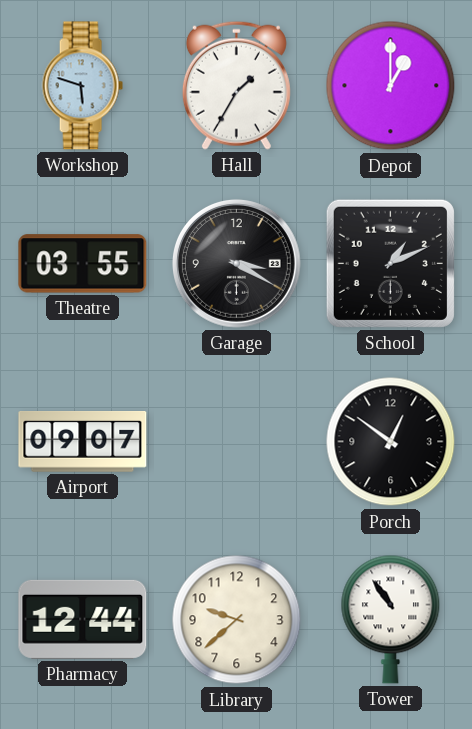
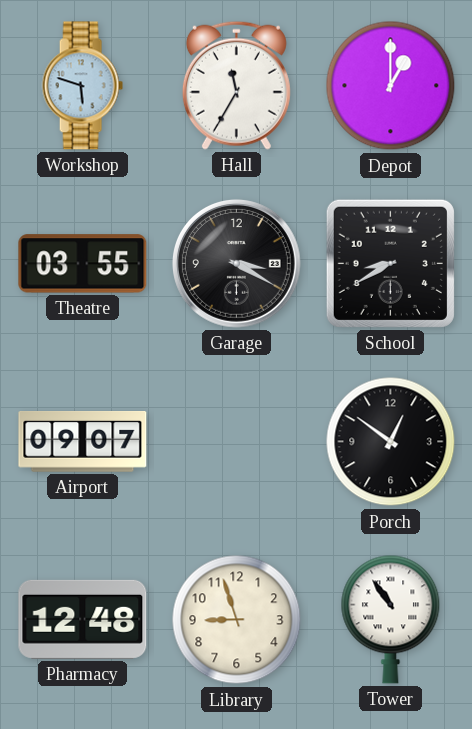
Hall: 1:35 -> 11:35 (236, 85)
School: 1:11 -> 8:40 (390, 263)
Pharmacy: 12:44 -> 12:48 (83, 619)
Library: 9:38 -> 8:57 (237, 620)
